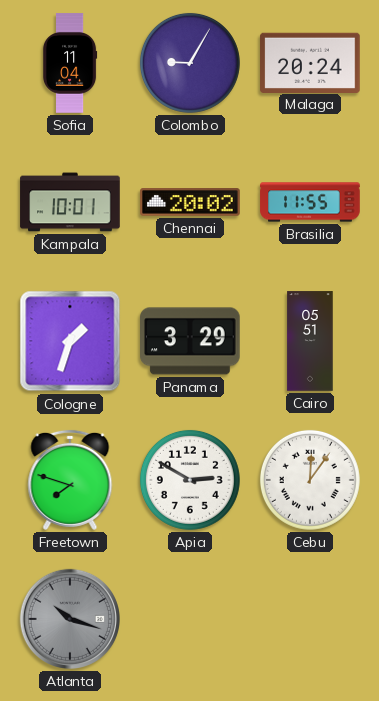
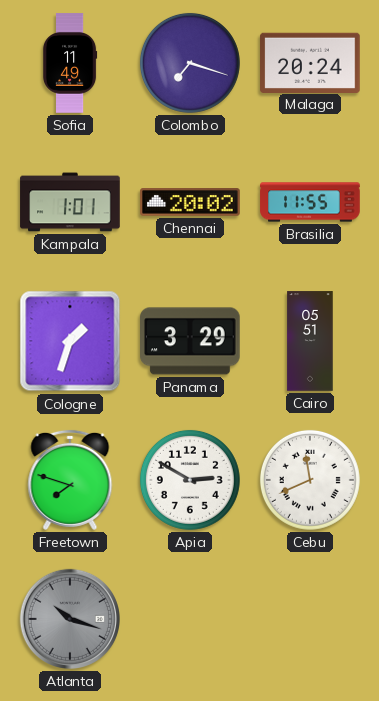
Sofia: 11:04 -> 11:49 (70, 63)
Colombo: 9:05 -> 7:18 (190, 63)
Kampala: 10:01 -> 1:01 (70, 202)
Cebu: 12:06 -> 11:41 (310, 480)
